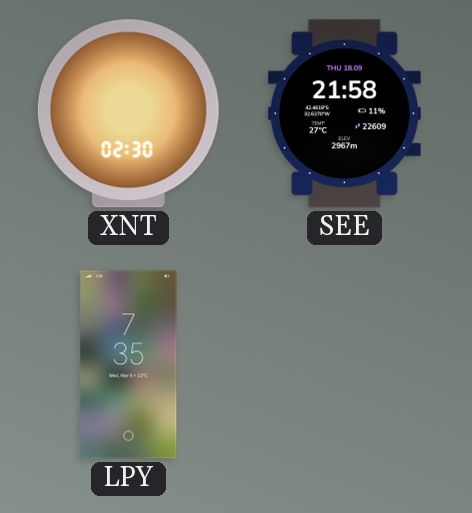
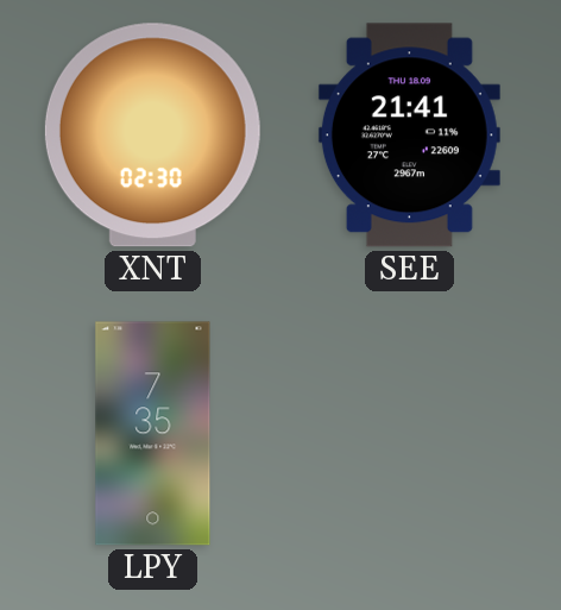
SEE: 21:58 -> 21:41 (409, 136)
